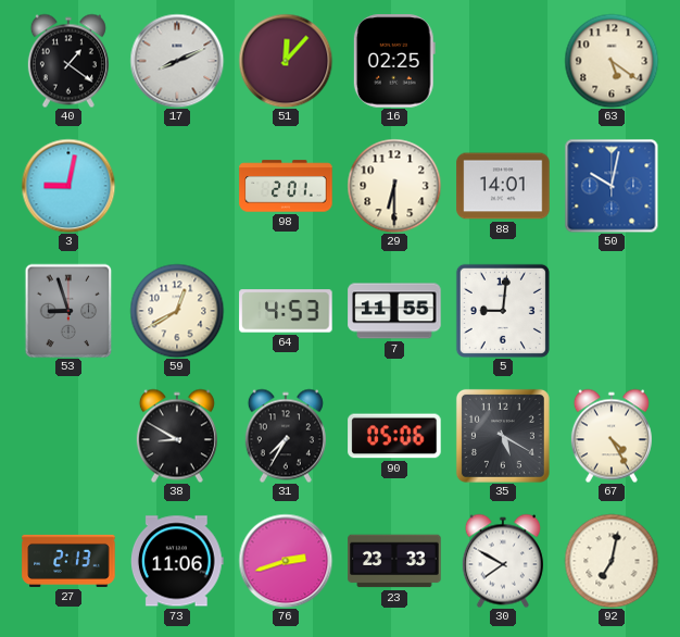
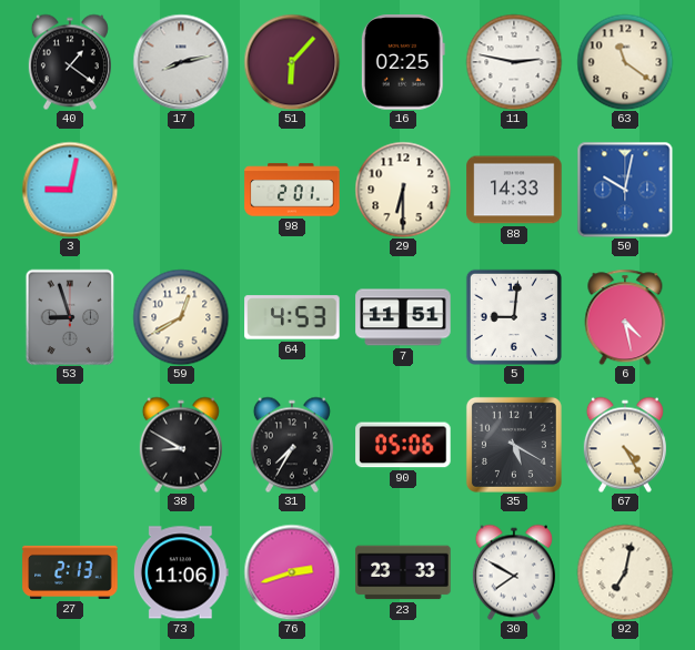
17: 8:11 -> 8:13 (181, 62)
51: 12:07 -> 6:07 (292, 62)
11: none -> 2:47 (514, 62)
63: 5:21 -> 11:21 (625, 62)
88: 14:01 -> 14:33 (514, 190)
7: 11:55 -> 11:51 (403, 317)
6: none -> 4:28 (625, 317)
